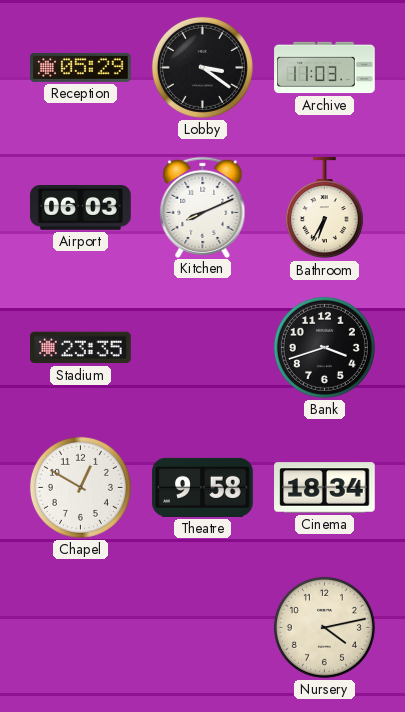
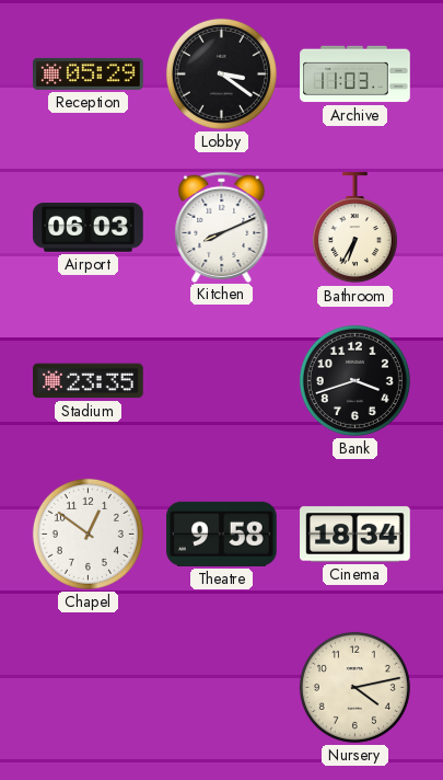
Chapel: 12:50 -> 12:51 (88, 534)
